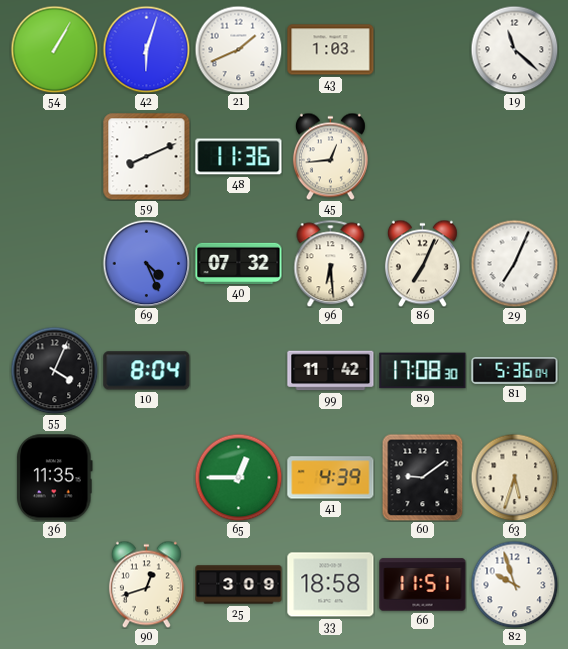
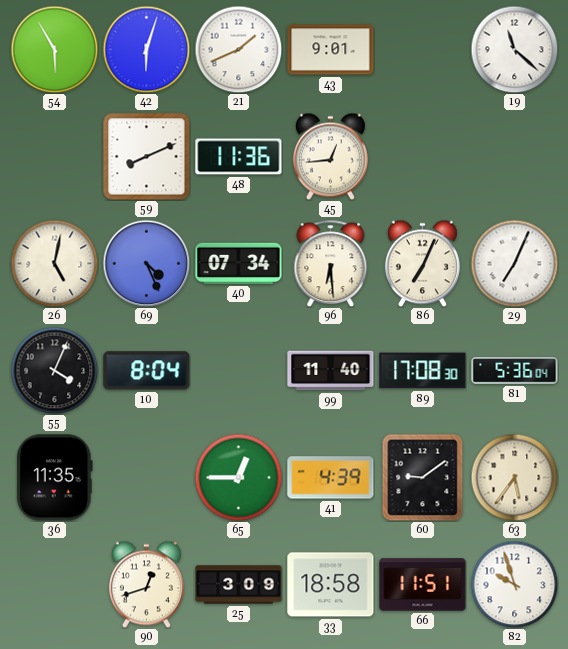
54: 1:05 -> 5:55 (54, 49)
43: 1:03 -> 9:01 (331, 50)
26: none -> 5:02 (54, 263)
40: 07:32 -> 07:34 (239, 263)
99: 11:42 -> 11:40 (331, 371)
63: 5:33 -> 5:36 (514, 477)
